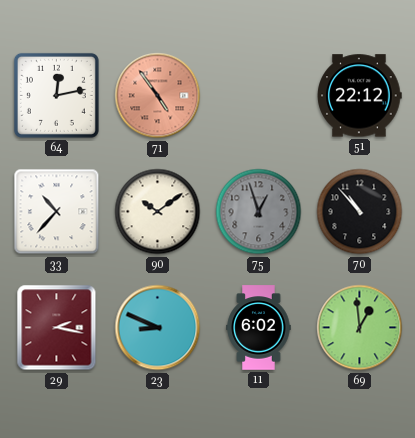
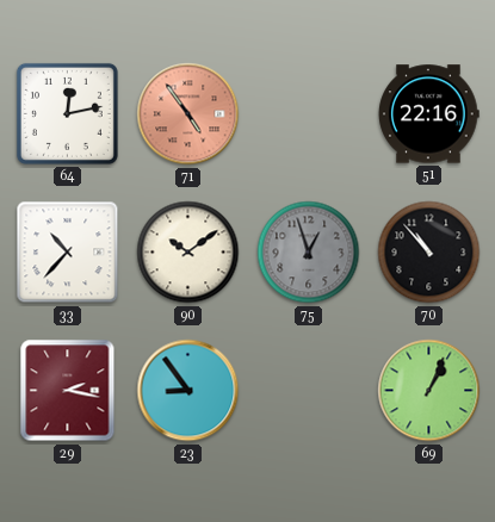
51: 22:12 -> 22:16 (429, 114)
23: 8:49 -> 8:54 (188, 391)
11: 6:02 -> none (259, 328)
69: 12:59 -> 1:04 (429, 391)
